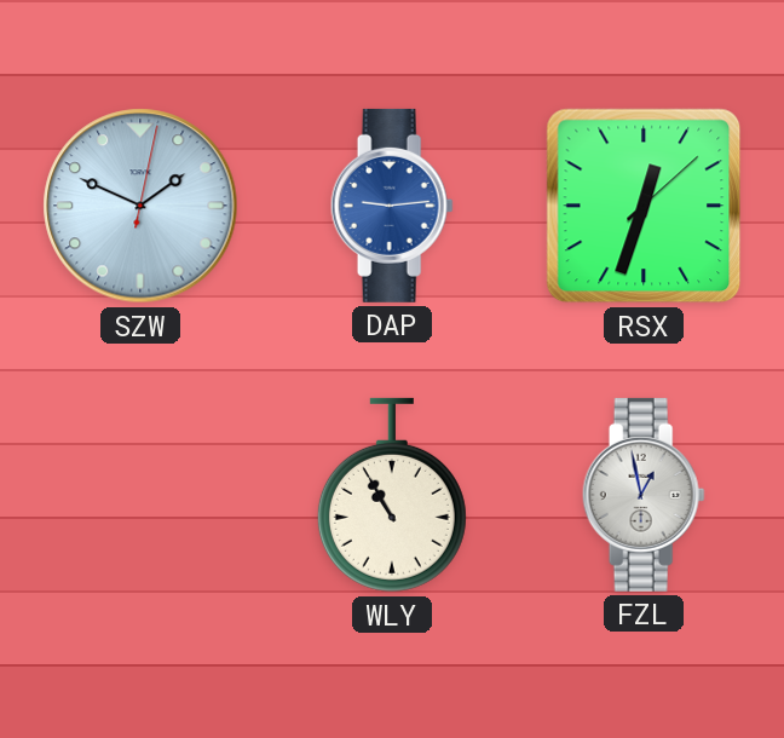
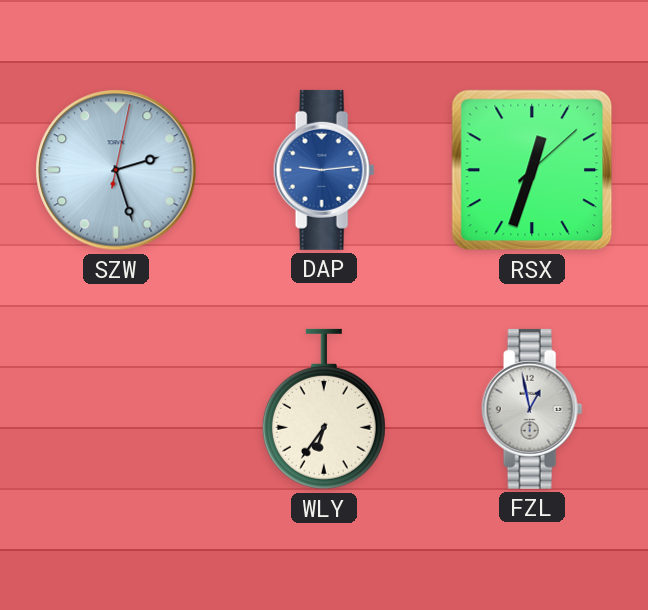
SZW: 1:49 -> 2:27 (116, 170)
WLY: 10:55 -> 6:36 (324, 409)
